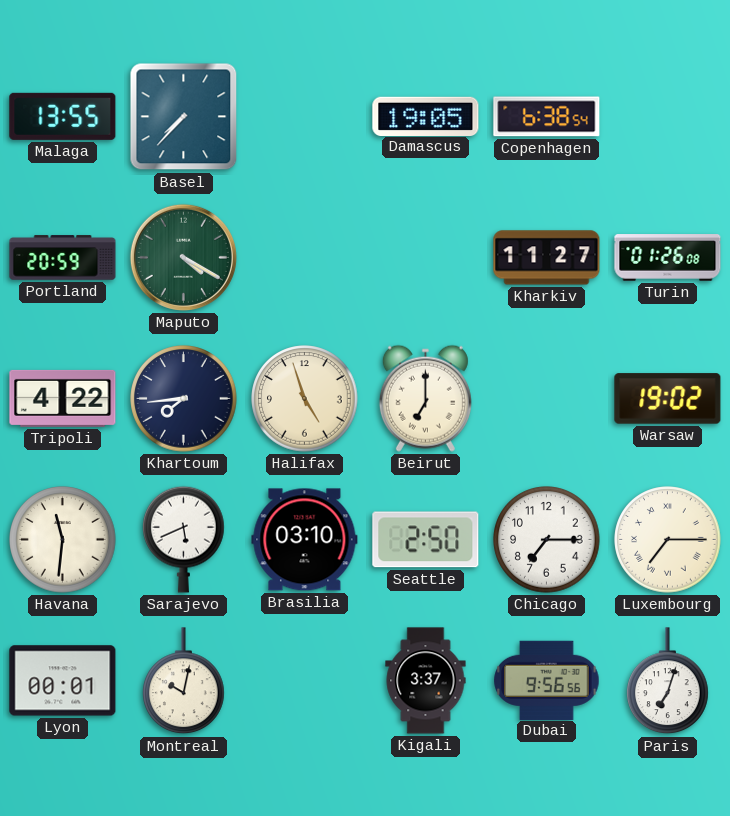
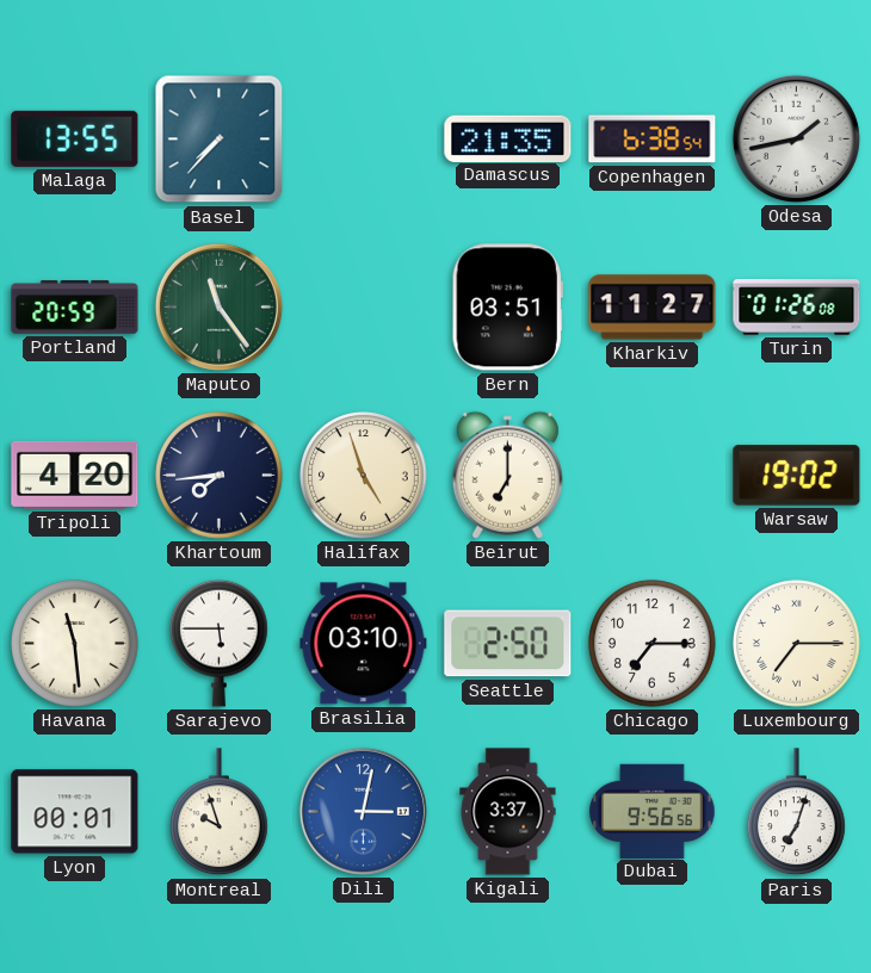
Damascus: 19:05 -> 21:35 (508, 138)
Odesa: none -> 1:43 (796, 138)
Maputo: 4:20 -> 11:24 (218, 306)
Bern: none -> 03:51 (507, 308)
Tripoli: 4:22 -> 4:20 (75, 475)
Havana: 11:31 -> 11:29 (75, 644)
Sarajevo: 5:41 -> 5:45 (220, 643)
Montreal: 10:02 -> 9:57 (220, 812)
Dili: none -> 3:02 (363, 811)
